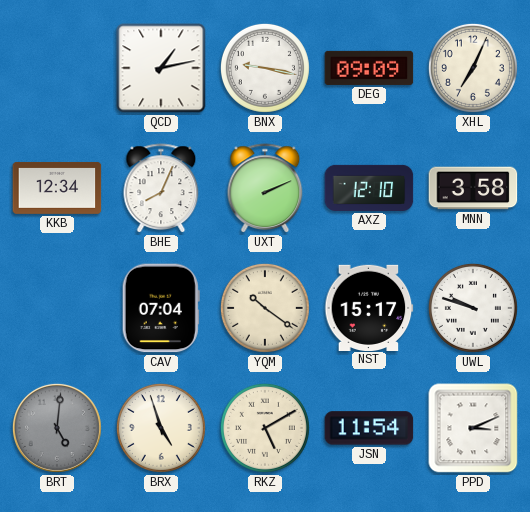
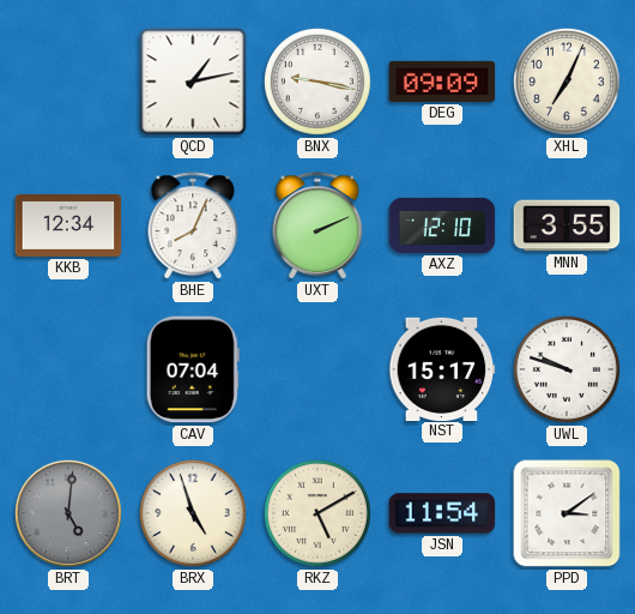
MNN: 3:58 -> 3:55 (567, 225)
YQM: 10:21 -> none (265, 308)
PPD: 3:11 -> 3:09 (567, 513)
